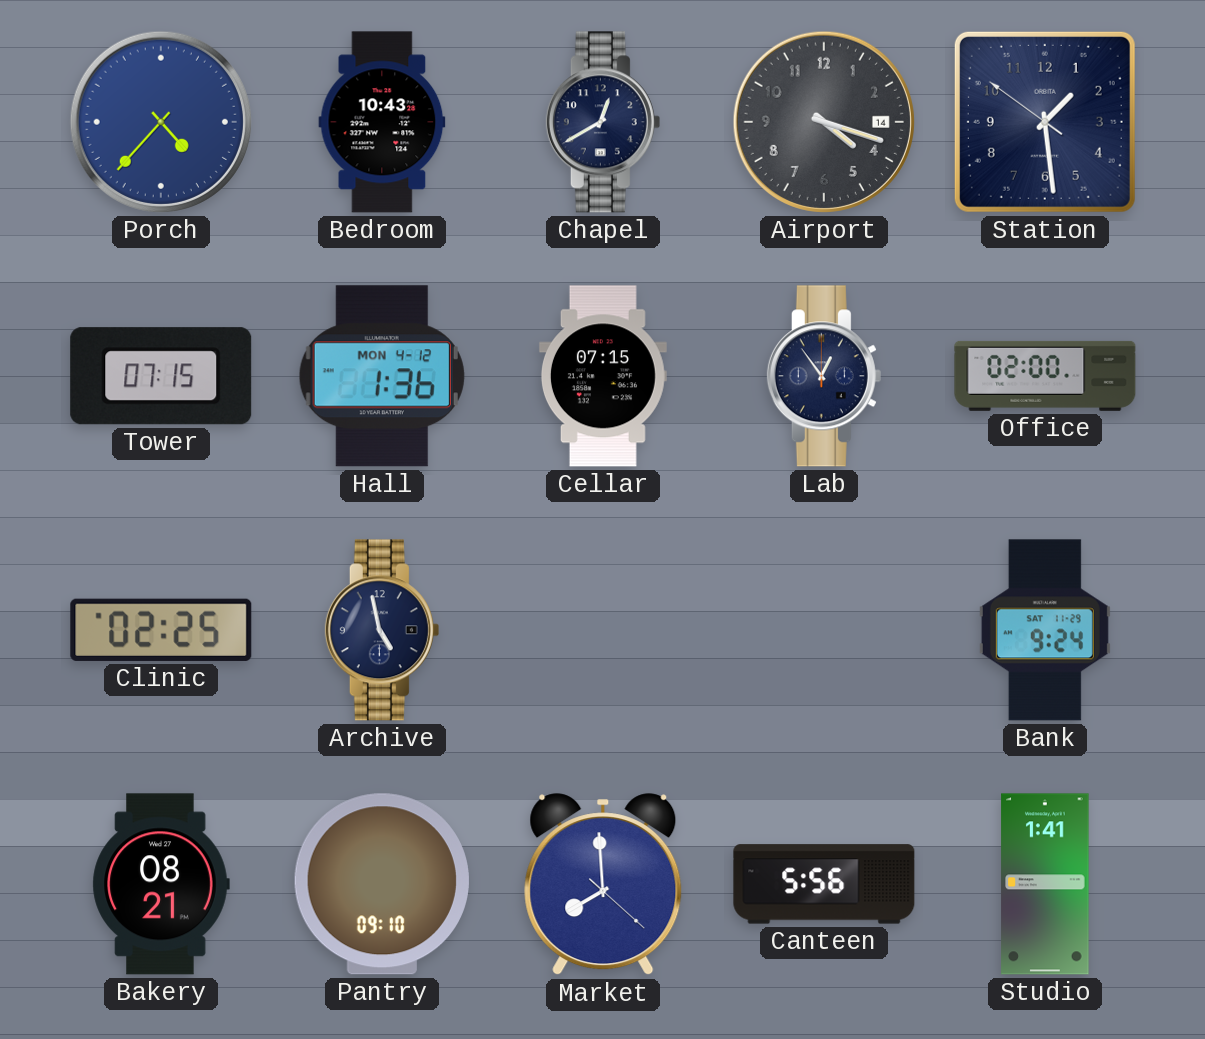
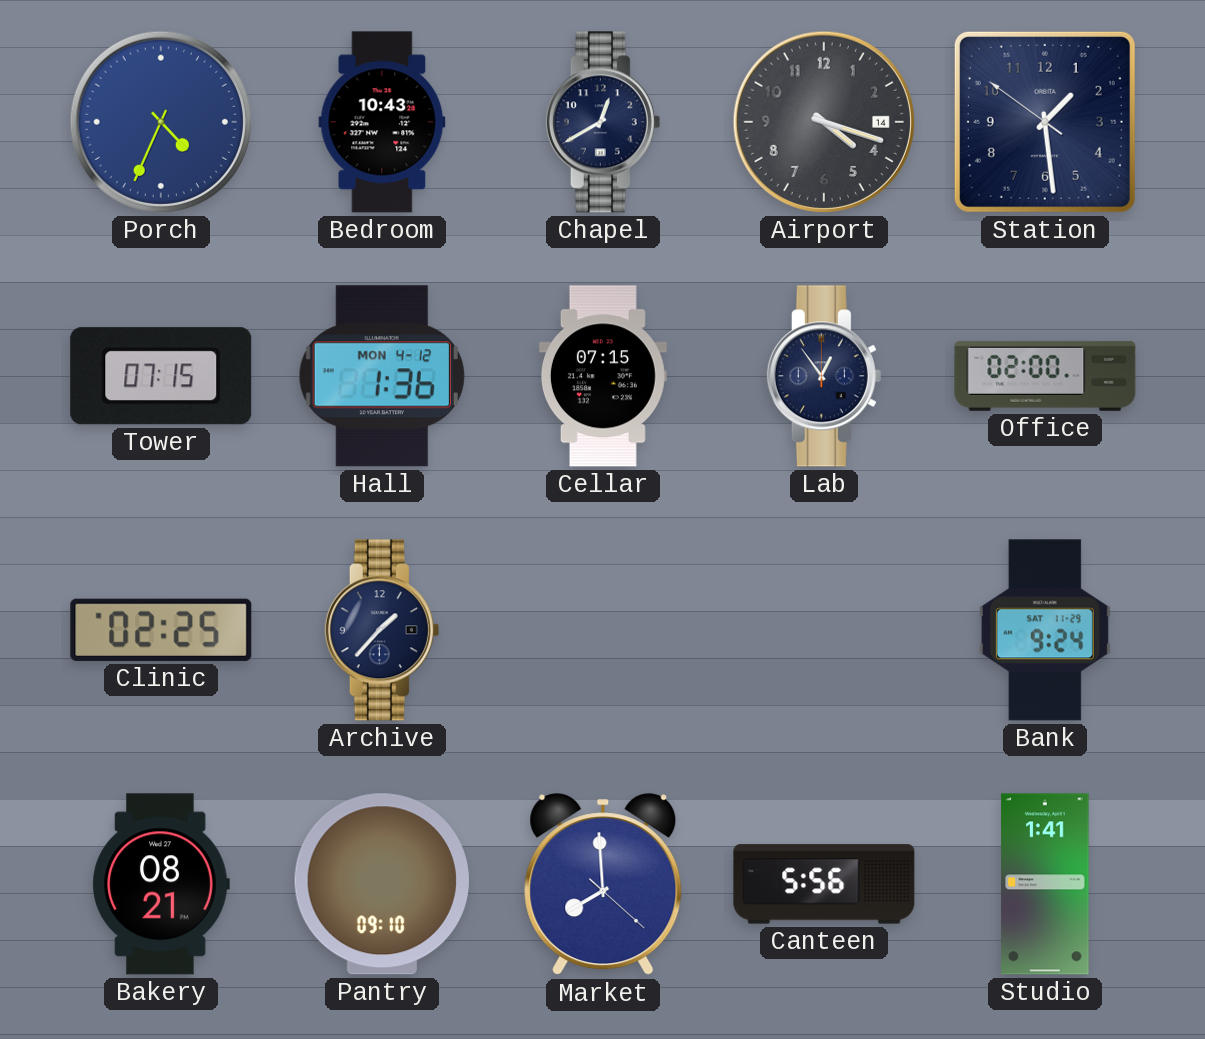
Porch: 4:37 -> 4:34 (161, 122)
Archive: 4:58 -> 1:37 (382, 630)
